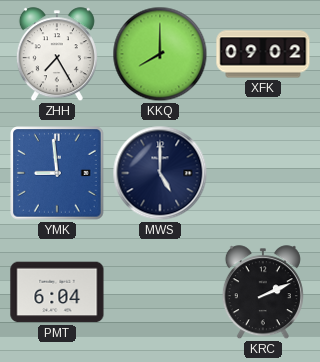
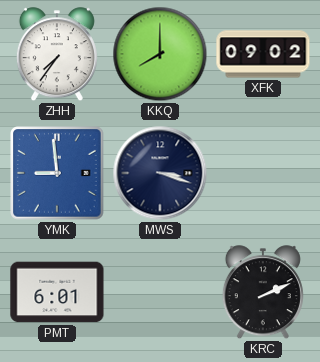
ZHH: 7:25 -> 7:36 (57, 55)
MWS: 5:00 -> 3:18 (160, 173)
PMT: 6:04 -> 6:01 (57, 292)
